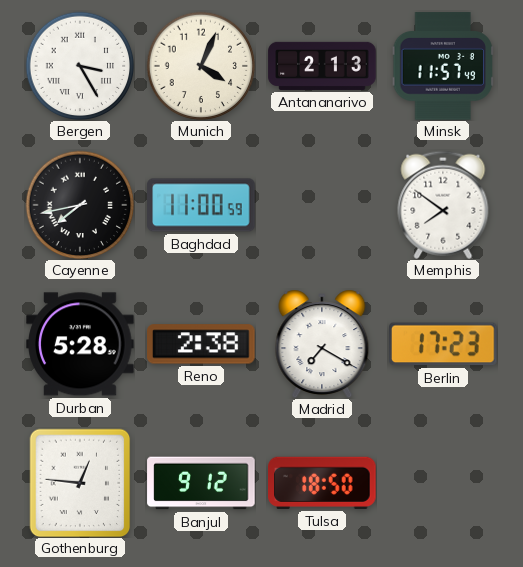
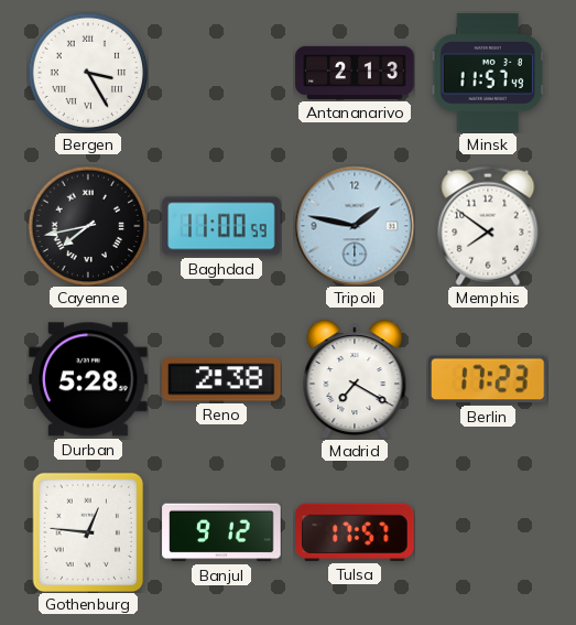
Munich: 4:04 -> none (201, 66)
Tripoli: none -> 1:47 (355, 226)
Tulsa: 18:50 -> 17:57 (355, 532)
